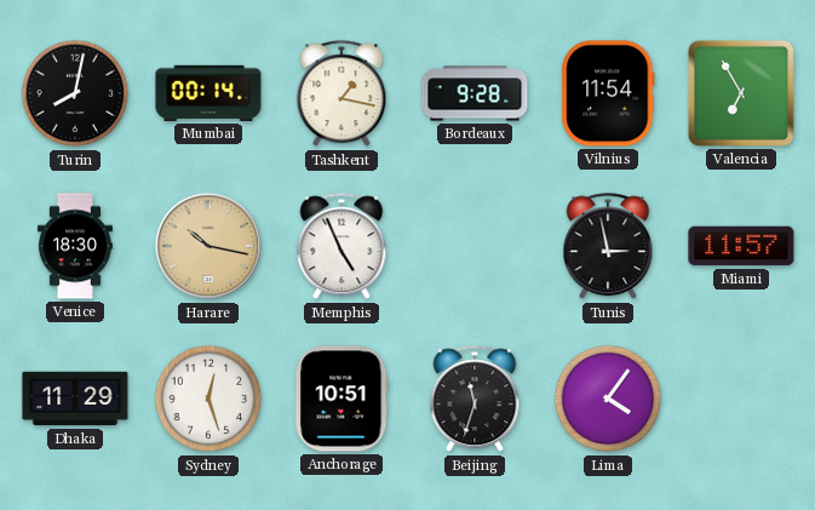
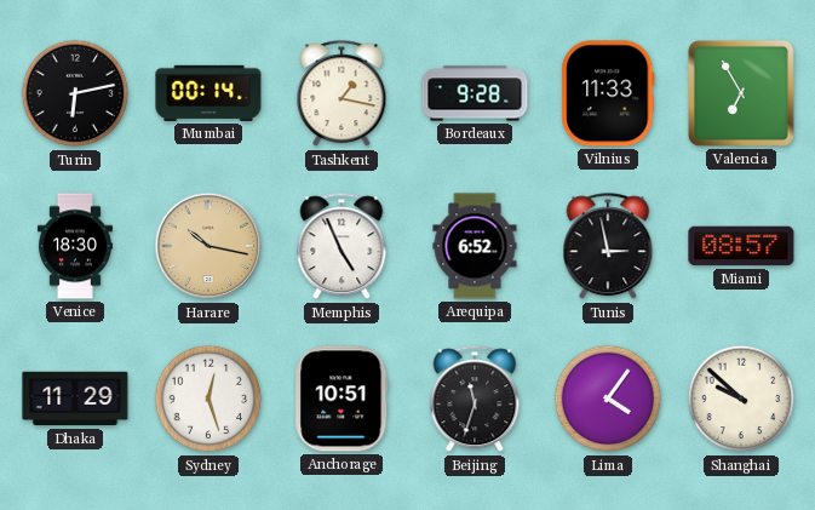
Turin: 8:02 -> 6:13 (75, 93)
Vilnius: 11:54 -> 11:33 (608, 93)
Arequipa: none -> 6:52 (475, 246)
Miami: 11:57 -> 08:57 (741, 246)
Shanghai: none -> 9:52 (741, 399)
